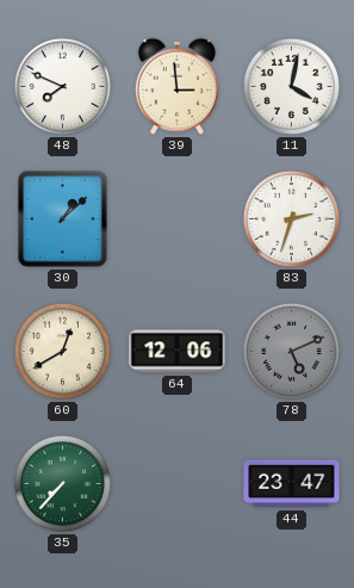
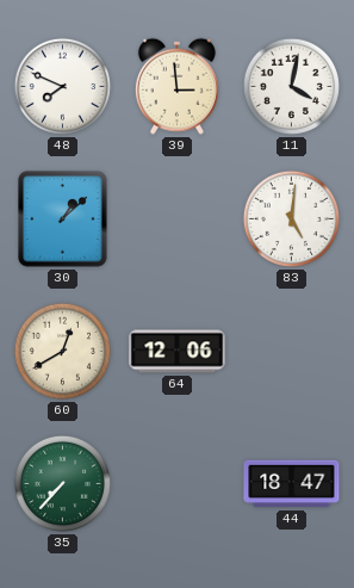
83: 2:33 -> 5:01 (291, 218)
78: 5:11 -> none (291, 351)
44: 23:47 -> 18:47 (292, 484)
